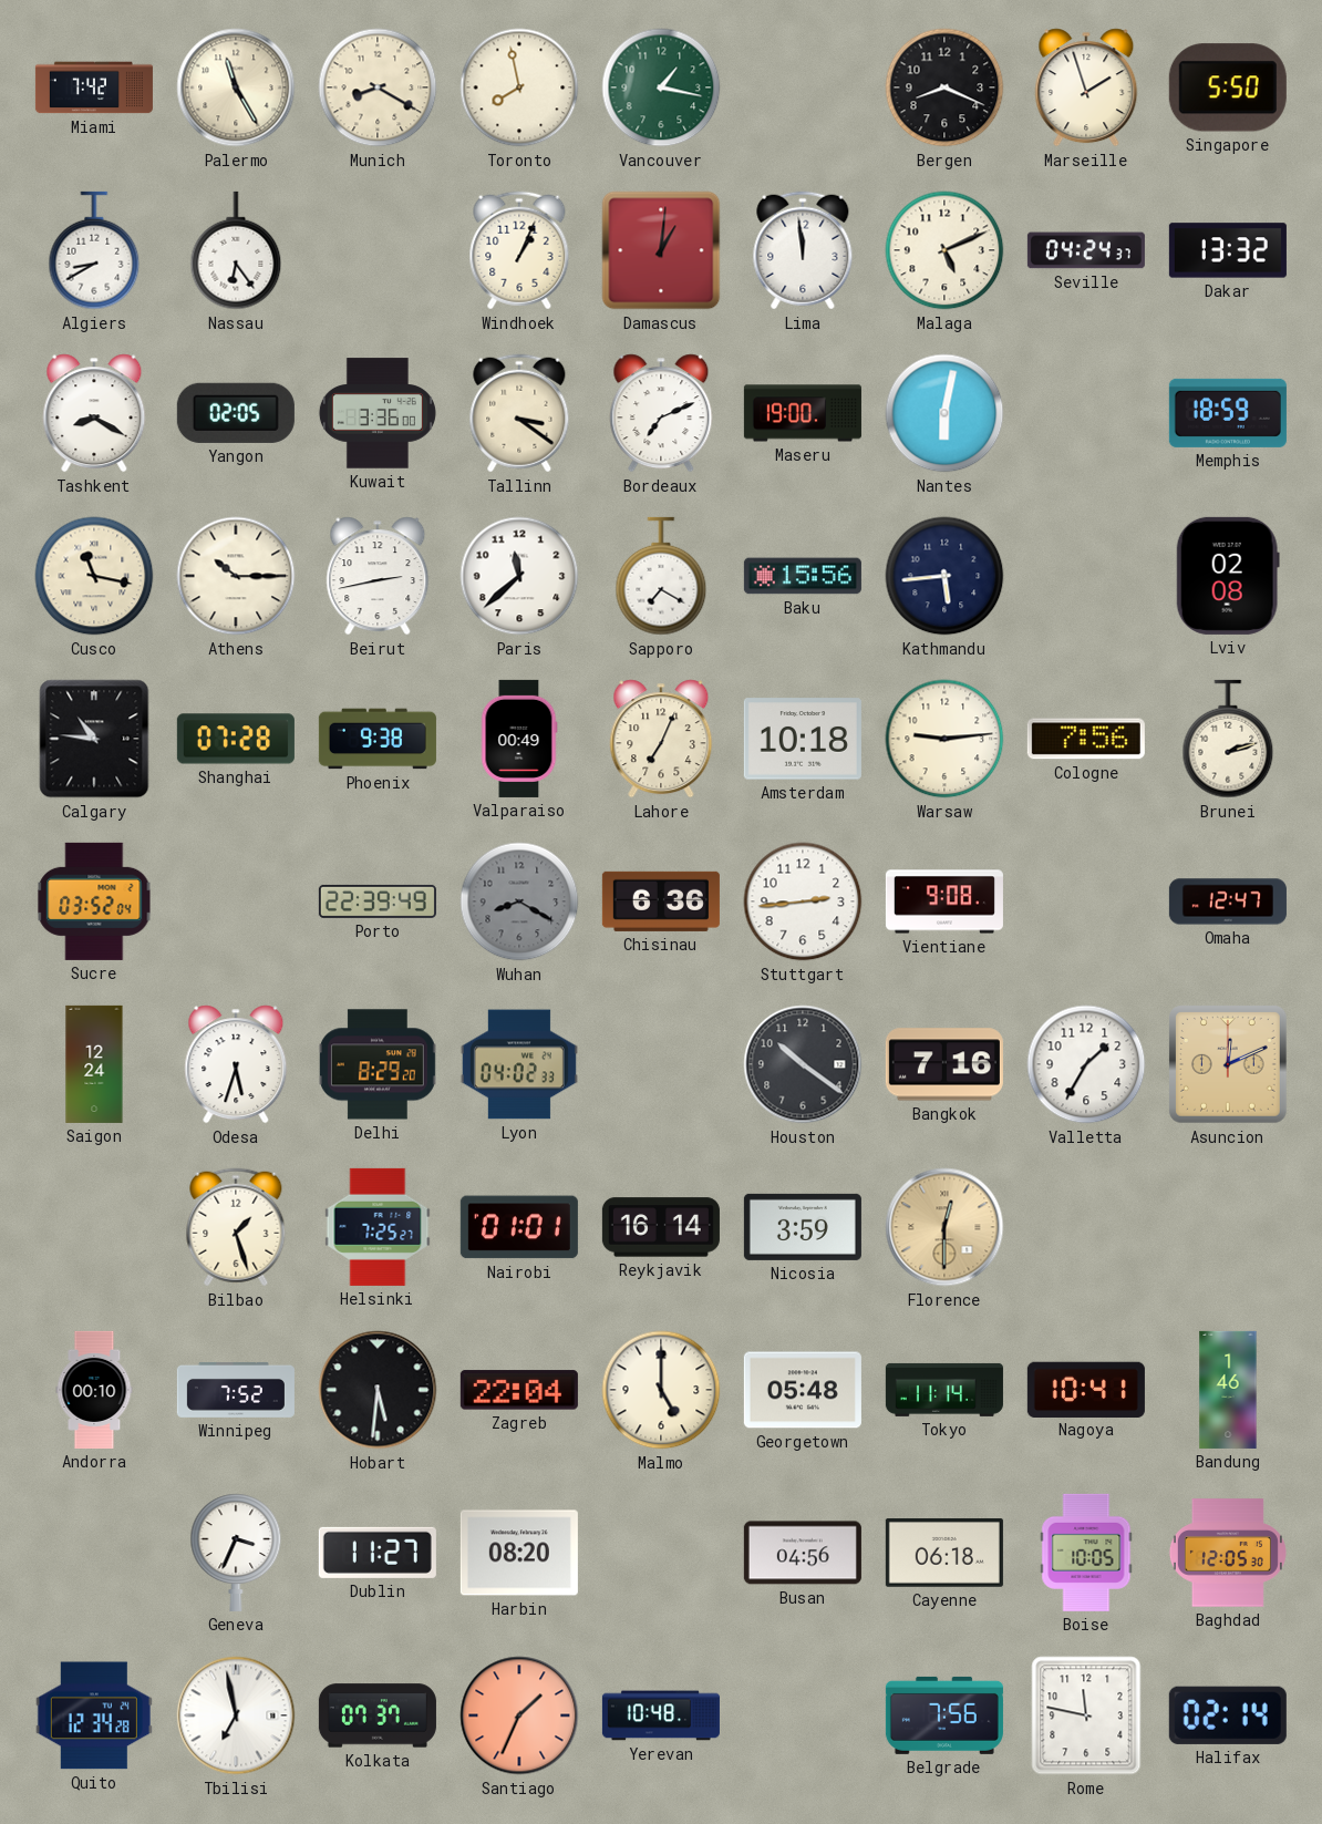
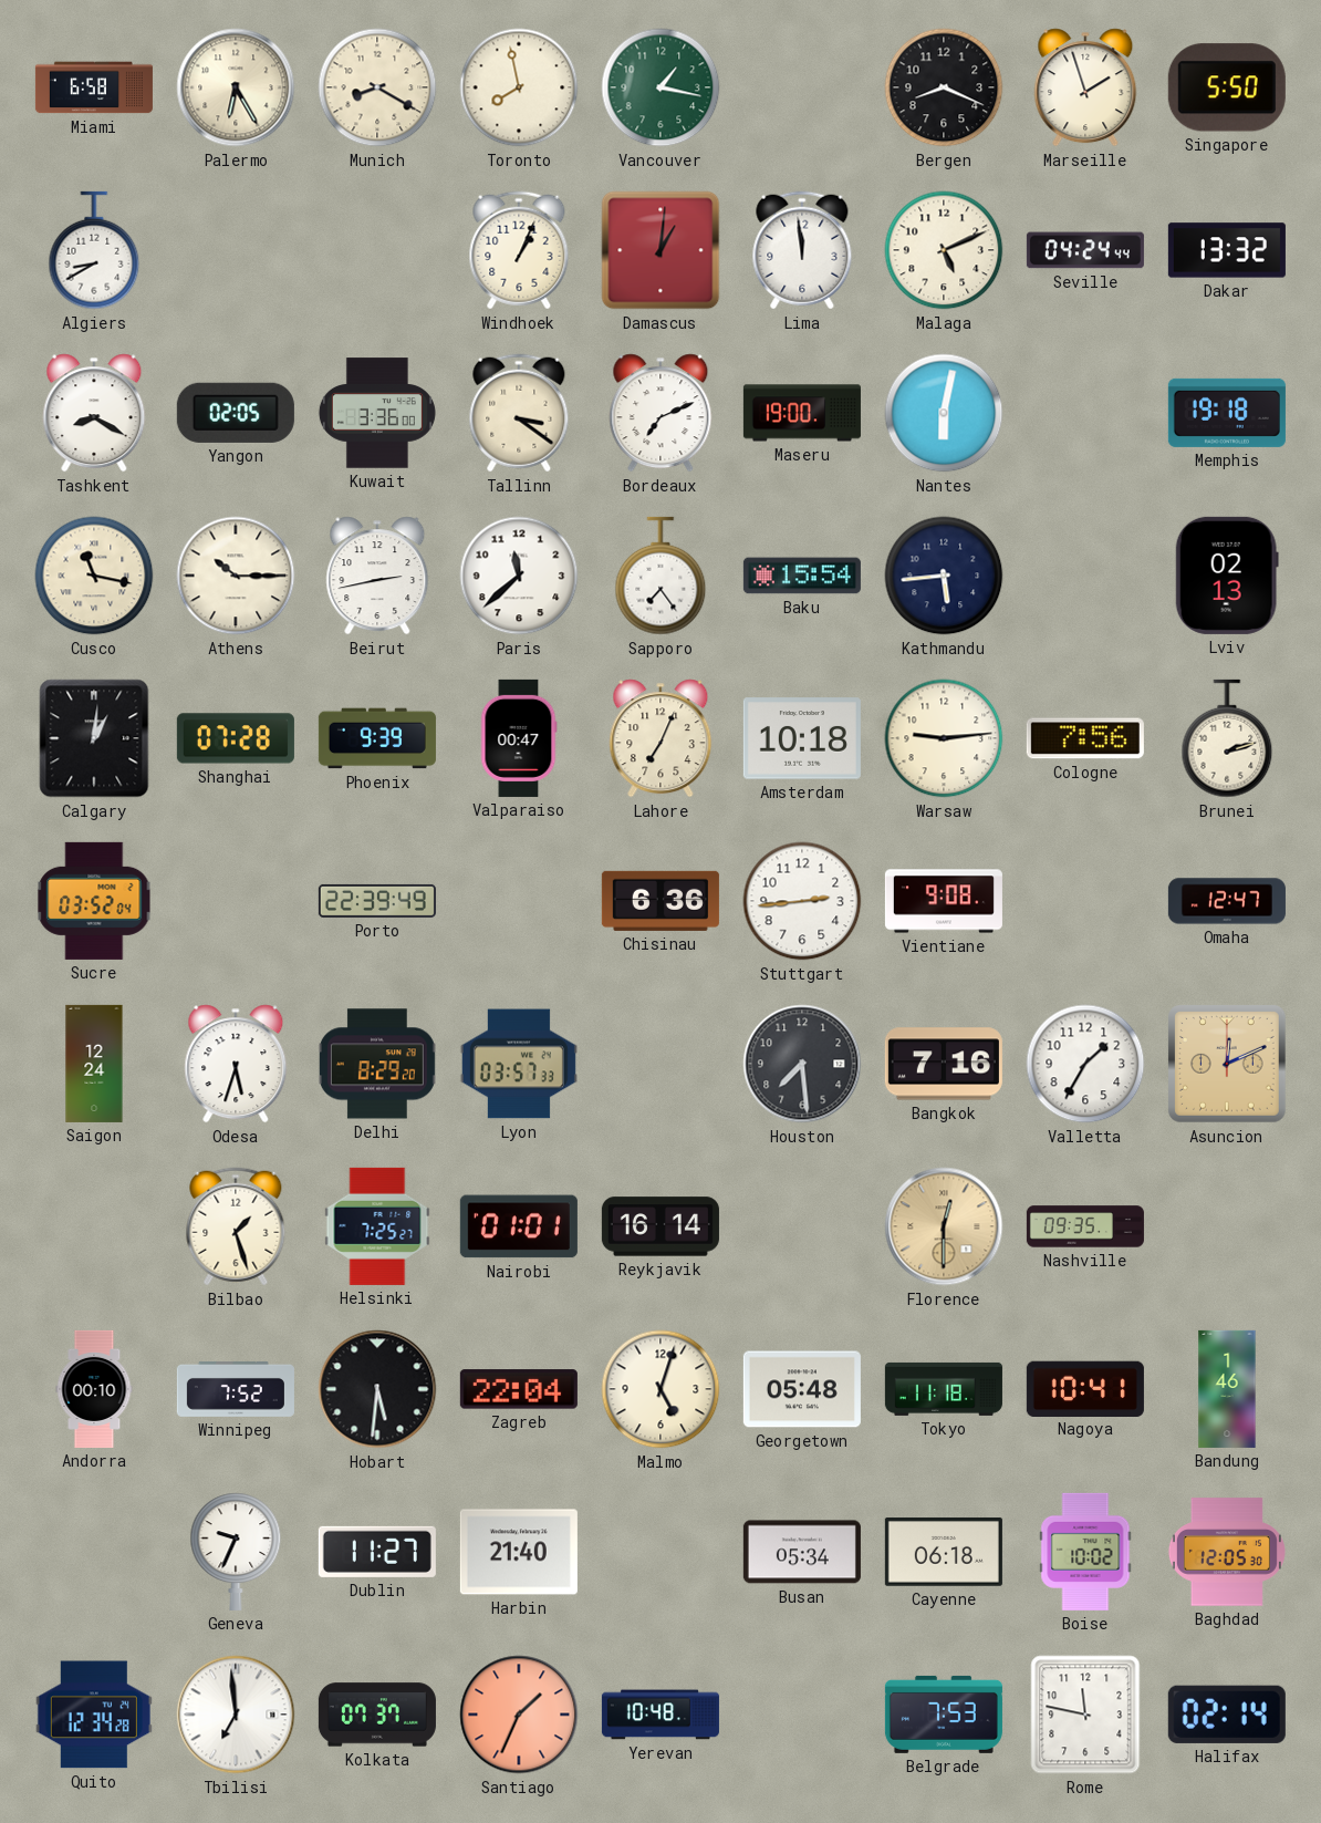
Miami: 7:42 -> 6:58 (94, 87)
Palermo: 11:25 -> 6:25 (236, 87)
Nassau: 6:24 -> none (236, 250)
Seville: 04:24:37 -> 04:24:44 (1085, 250)
Memphis: 18:59 -> 19:18 (1227, 413)
Sapporo: 7:20 -> 7:24 (660, 576)
Baku: 15:56 -> 15:54 (802, 576)
Lviv: 02:08 -> 02:13 (1227, 576)
Calgary: 10:46 -> 1:01 (94, 738)
Phoenix: 9:38 -> 9:39 (377, 738)
Valparaiso: 00:49 -> 00:47 (519, 738)
Wuhan: 8:20 -> none (519, 901)
Lyon: 04:02 -> 03:57 (519, 1064)
Houston: 10:21 -> 7:29 (802, 1064)
Nicosia: 3:59 -> none (803, 1227)
Nashville: none -> 09:35 (1085, 1226)
Malmo: 5:00 -> 5:03 (660, 1389)
Tokyo: 11:14 -> 11:18 (944, 1389)
Geneva: 3:34 -> 9:34 (236, 1552)
Harbin: 08:20 -> 21:40 (519, 1552)
Busan: 04:56 -> 05:34 (802, 1552)
Boise: 10:05 -> 10:02 (1085, 1552)
Tbilisi: 6:58 -> 6:59 (236, 1715)
Belgrade: 7:56 -> 7:53 (944, 1715)
